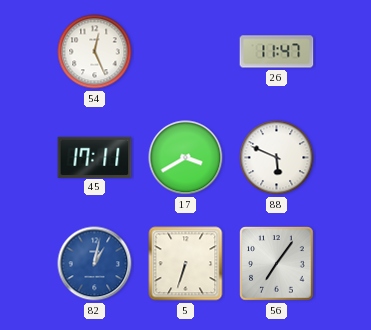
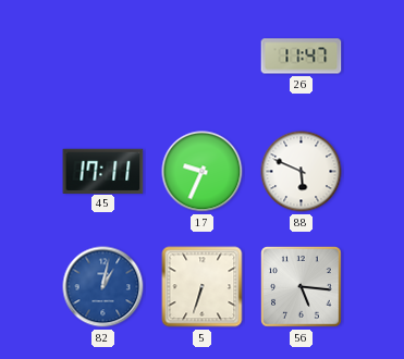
54: 12:26 -> none (95, 52)
17: 3:40 -> 9:34 (203, 172)
56: 7:06 -> 5:16 (302, 287)
